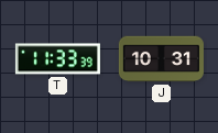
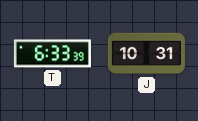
T: 11:33 -> 6:33 (52, 54)
